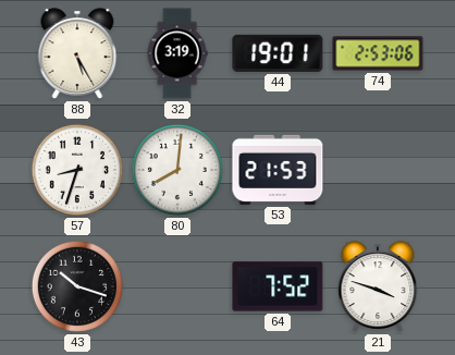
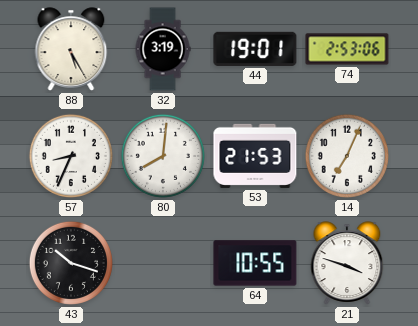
57: 8:33 -> 8:34 (71, 156)
14: none -> 7:04 (347, 156)
64: 7:52 -> 10:55 (255, 263)
